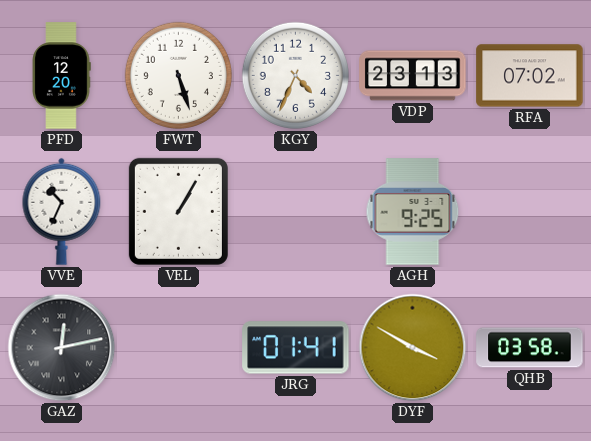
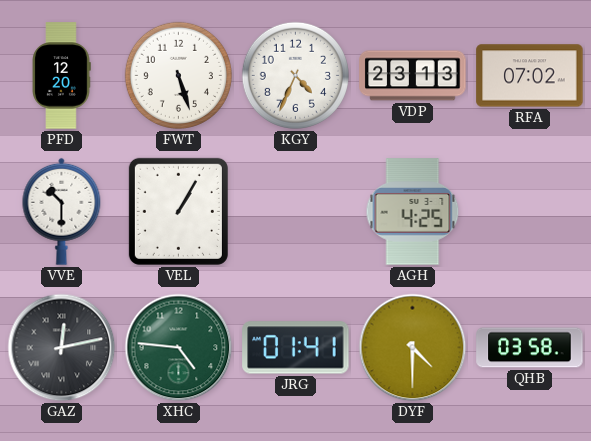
VVE: 10:34 -> 10:30 (62, 211)
AGH: 9:25 -> 4:25 (413, 212)
XHC: none -> 4:46 (179, 348)
DYF: 3:50 -> 4:30 (413, 348)
